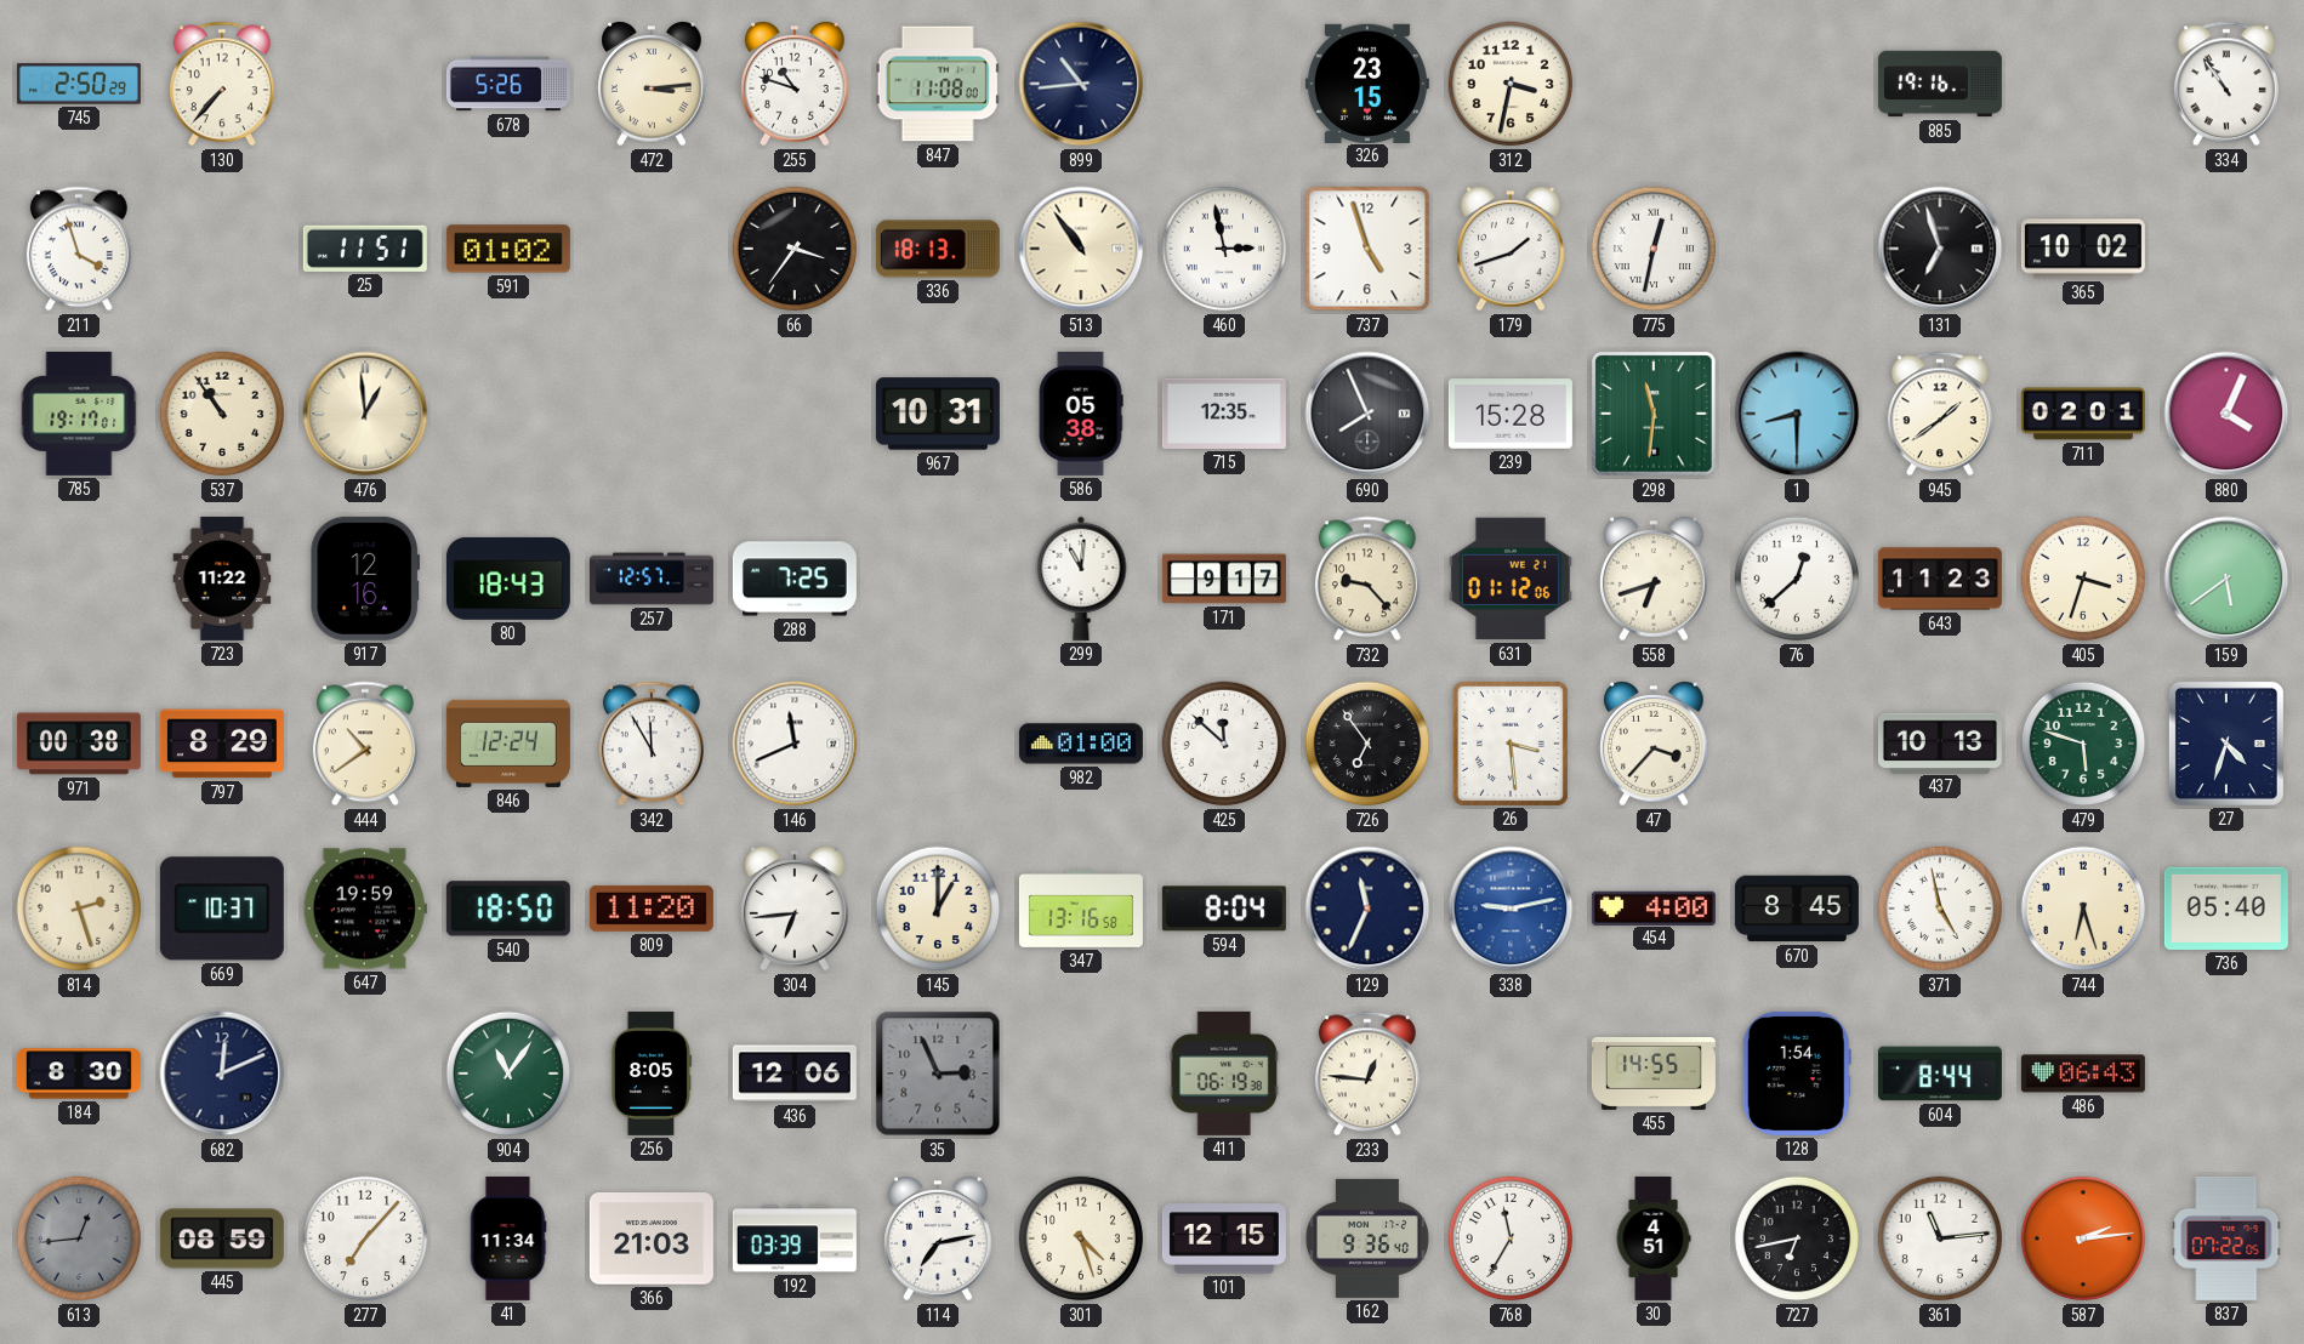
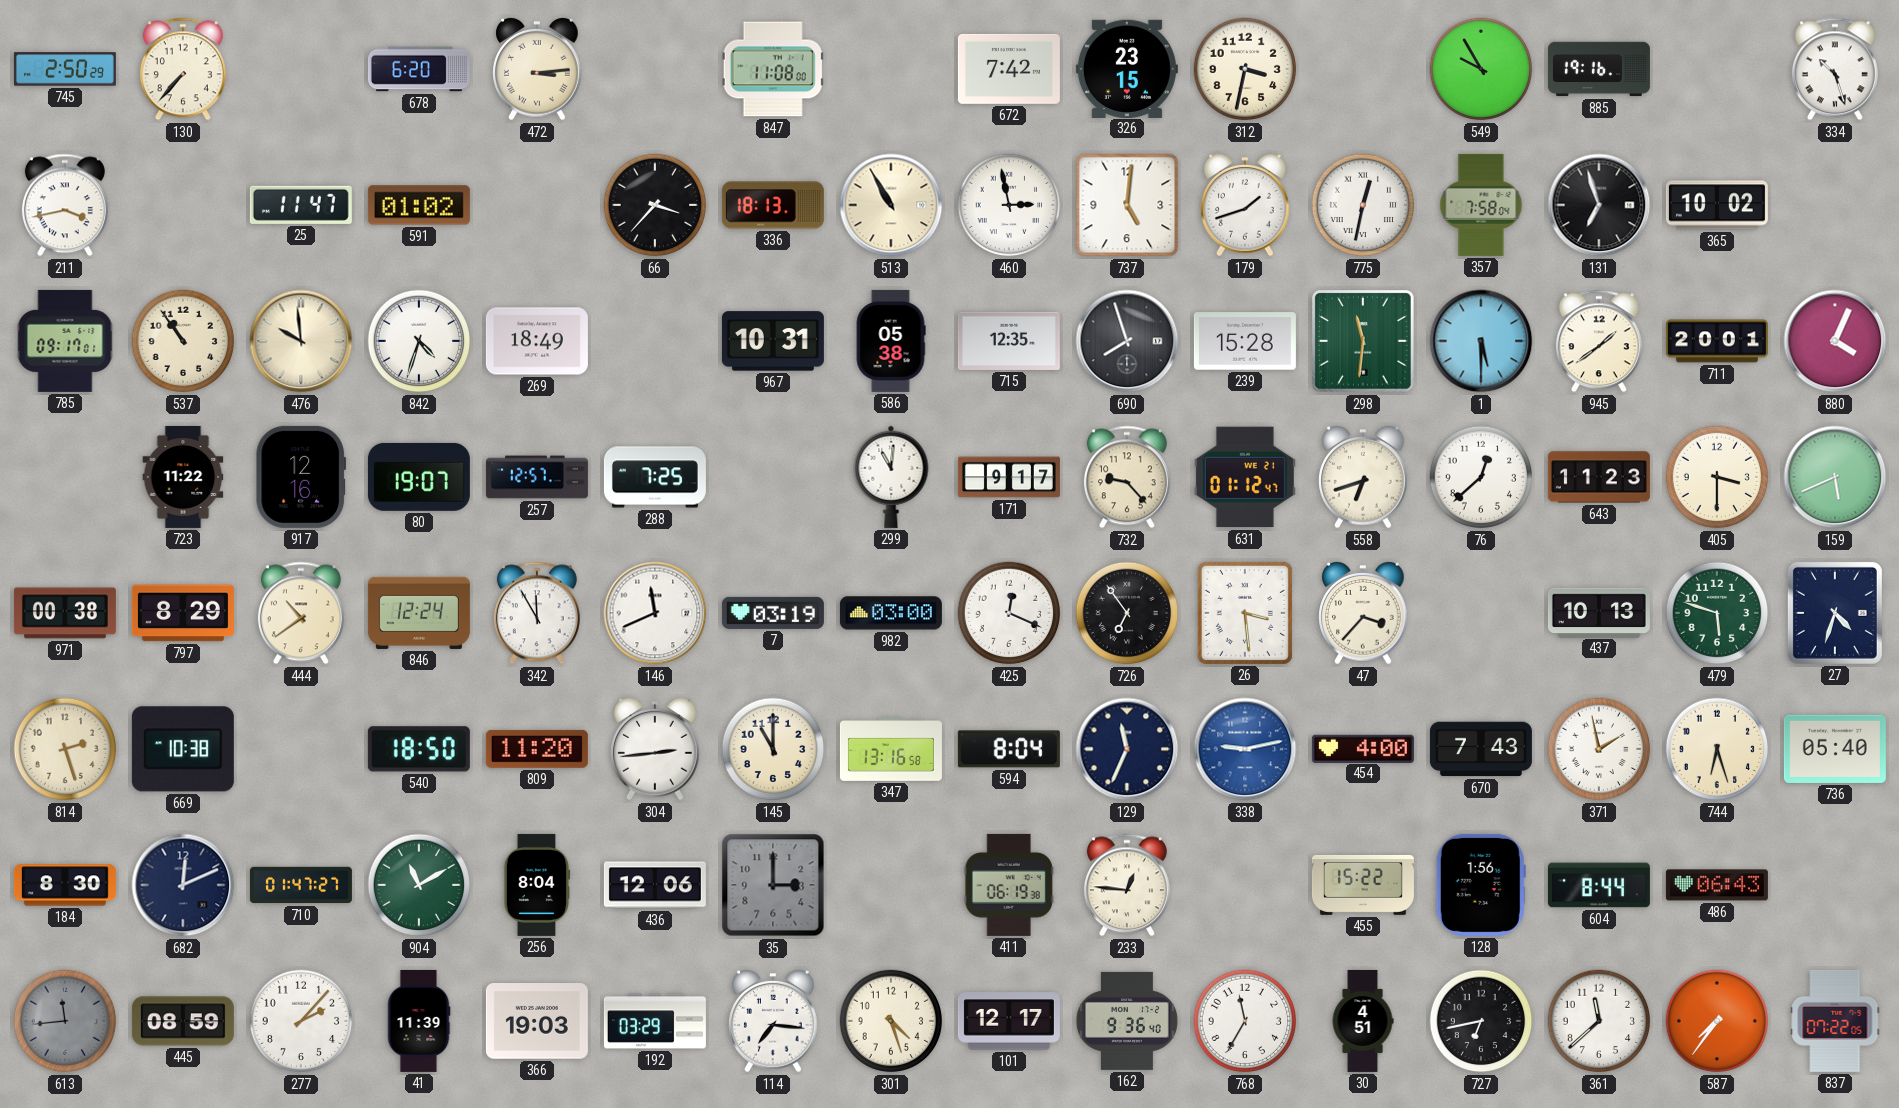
678: 5:26 -> 6:20 (419, 69)
255: 10:48 -> none (795, 85)
899: 10:44 -> none (1081, 84)
672: none -> 7:42 (1009, 69)
549: none -> 9:55 (1481, 69)
334: 10:54 -> 10:27 (1835, 69)
211: 3:57 -> 3:43 (65, 205)
25: 11:51 -> 11:47 (301, 205)
66: 3:36 -> 3:37 (655, 205)
513: 10:54 -> 10:55 (891, 205)
737: 4:57 -> 5:01 (1127, 205)
357: none -> 7:58 (1481, 205)
785: 19:17 -> 09:17 (65, 341)
476: 12:59 -> 9:59 (301, 341)
842: none -> 4:33 (419, 341)
269: none -> 18:49 (537, 341)
690: 7:56 -> 7:57 (1127, 341)
1: 8:30 -> 5:30 (1481, 341)
711: 02:01 -> 20:01 (1717, 341)
80: 18:43 -> 19:07 (419, 477)
631: 01:12:06 -> 01:12:47 (1245, 477)
405: 3:33 -> 3:30 (1717, 477)
159: 5:39 -> 5:41 (1835, 477)
7: none -> 03:19 (773, 613)
982: 01:00 -> 03:00 (891, 613)
425: 11:52 -> 12:19 (1009, 613)
669: 10:37 -> 10:38 (183, 749)
647: 19:59 -> none (365, 909)
304: 6:44 -> 2:44 (655, 750)
145: 1:00 -> 11:00 (773, 749)
670: 8:45 -> 7:43 (1481, 749)
371: 4:58 -> 1:58 (1599, 749)
710: none -> 01:47 (301, 885)
904: 11:06 -> 11:10 (419, 885)
256: 8:05 -> 8:04 (537, 885)
35: 2:56 -> 3:00 (773, 885)
455: 14:55 -> 15:22 (1363, 885)
128: 1:54 -> 1:56 (1481, 885)
613: 12:44 -> 11:44 (65, 1021)
277: 7:07 -> 2:07 (301, 1021)
41: 11:34 -> 11:39 (419, 1021)
366: 21:03 -> 19:03 (537, 1022)
192: 03:39 -> 03:29 (655, 1021)
114: 7:13 -> 7:16 (773, 1022)
101: 12:15 -> 12:17 (1009, 1021)
361: 11:14 -> 11:38 (1599, 1021)
587: 2:14 -> 7:36 (1717, 1021)
